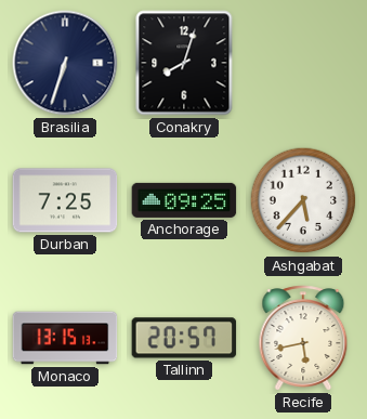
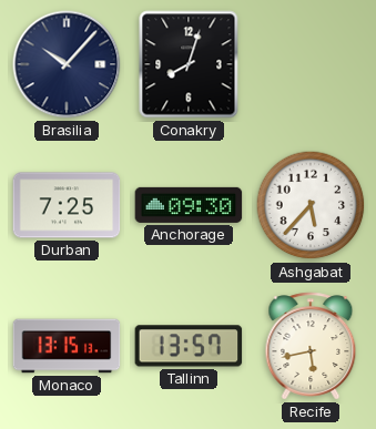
Brasilia: 6:33 -> 10:07 (67, 64)
Anchorage: 09:25 -> 09:30 (189, 205)
Tallinn: 20:57 -> 13:57 (189, 346)
